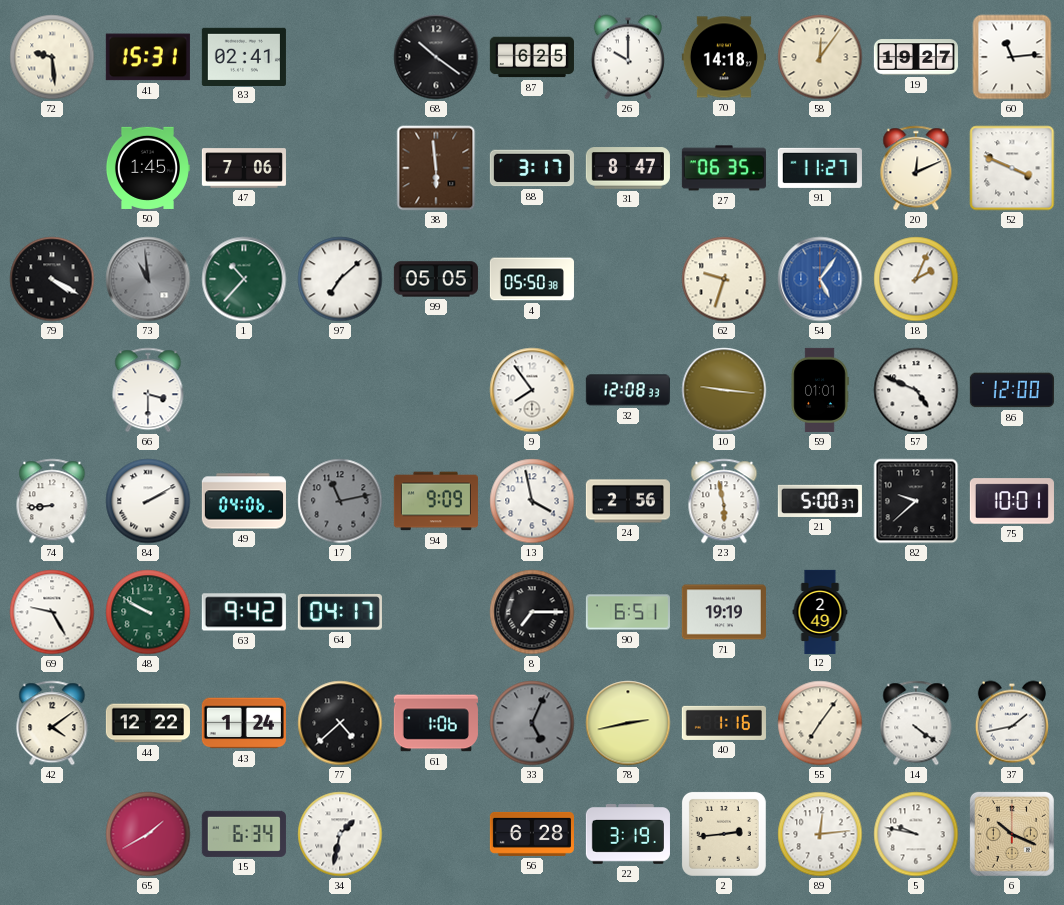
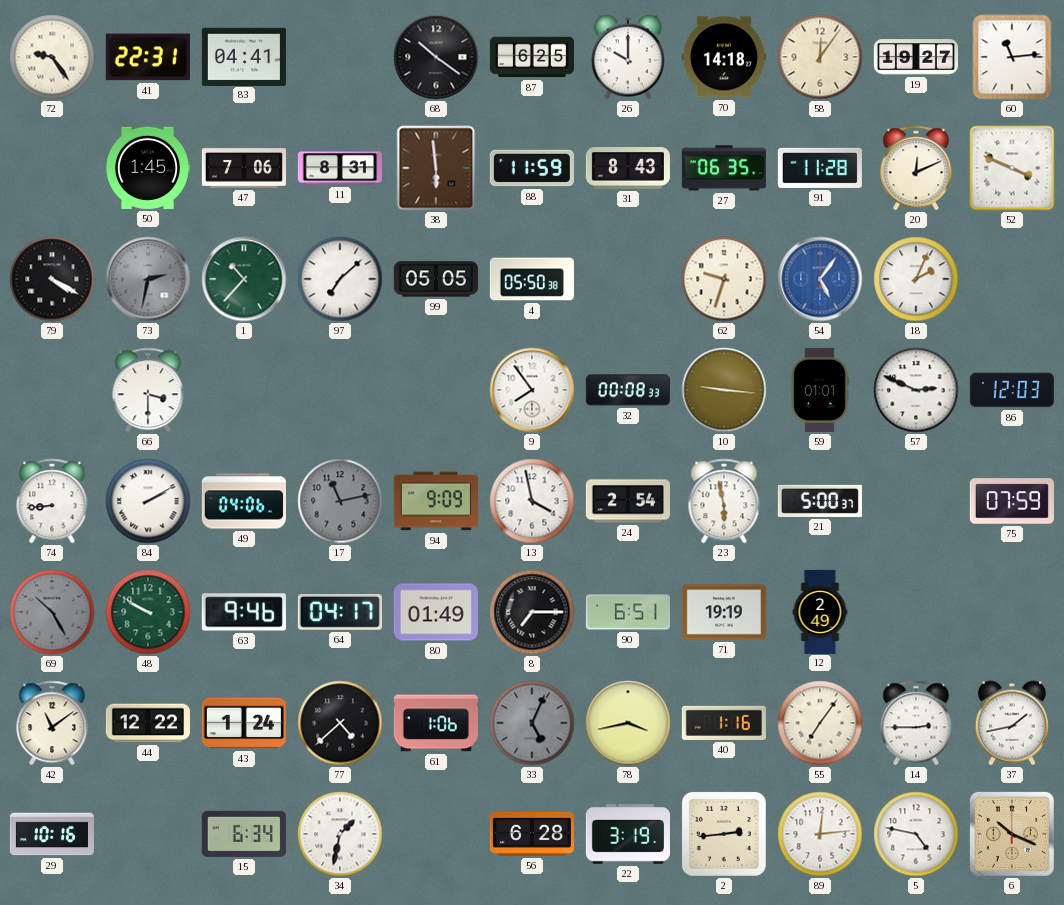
72: 9:29 -> 9:24 (52, 57)
41: 15:31 -> 22:31 (148, 57)
83: 02:41 -> 04:41 (244, 56)
11: none -> 8:31 (340, 168)
88: 3:17 -> 11:59 (532, 168)
31: 8:47 -> 8:43 (628, 168)
91: 11:27 -> 11:28 (820, 168)
73: 10:59 -> 2:32 (148, 279)
32: 12:08 -> 00:08 (628, 390)
57: 4:49 -> 2:49 (916, 390)
86: 12:00 -> 12:03 (1012, 390)
24: 2:56 -> 2:54 (628, 501)
82: 9:38 -> none (916, 501)
75: 10:01 -> 07:59 (1012, 501)
69: 9:25 -> 10:25 (52, 612)
69 dial: white -> grey (52, 612)
63: 9:42 -> 9:46 (244, 612)
80: none -> 01:49 (436, 612)
42: 4:09 -> 11:09 (52, 723)
78: 2:43 -> 3:43 (628, 723)
14: 4:21 -> 2:45 (916, 723)
29: none -> 10:16 (52, 834)
65: 1:40 -> none (148, 834)
5: 9:47 -> 4:47 (916, 834)
